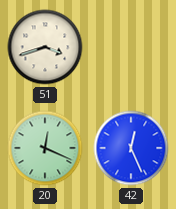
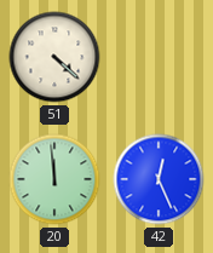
51: 3:42 -> 4:22 (54, 57)
20: 12:19 -> 11:59 (54, 179)
